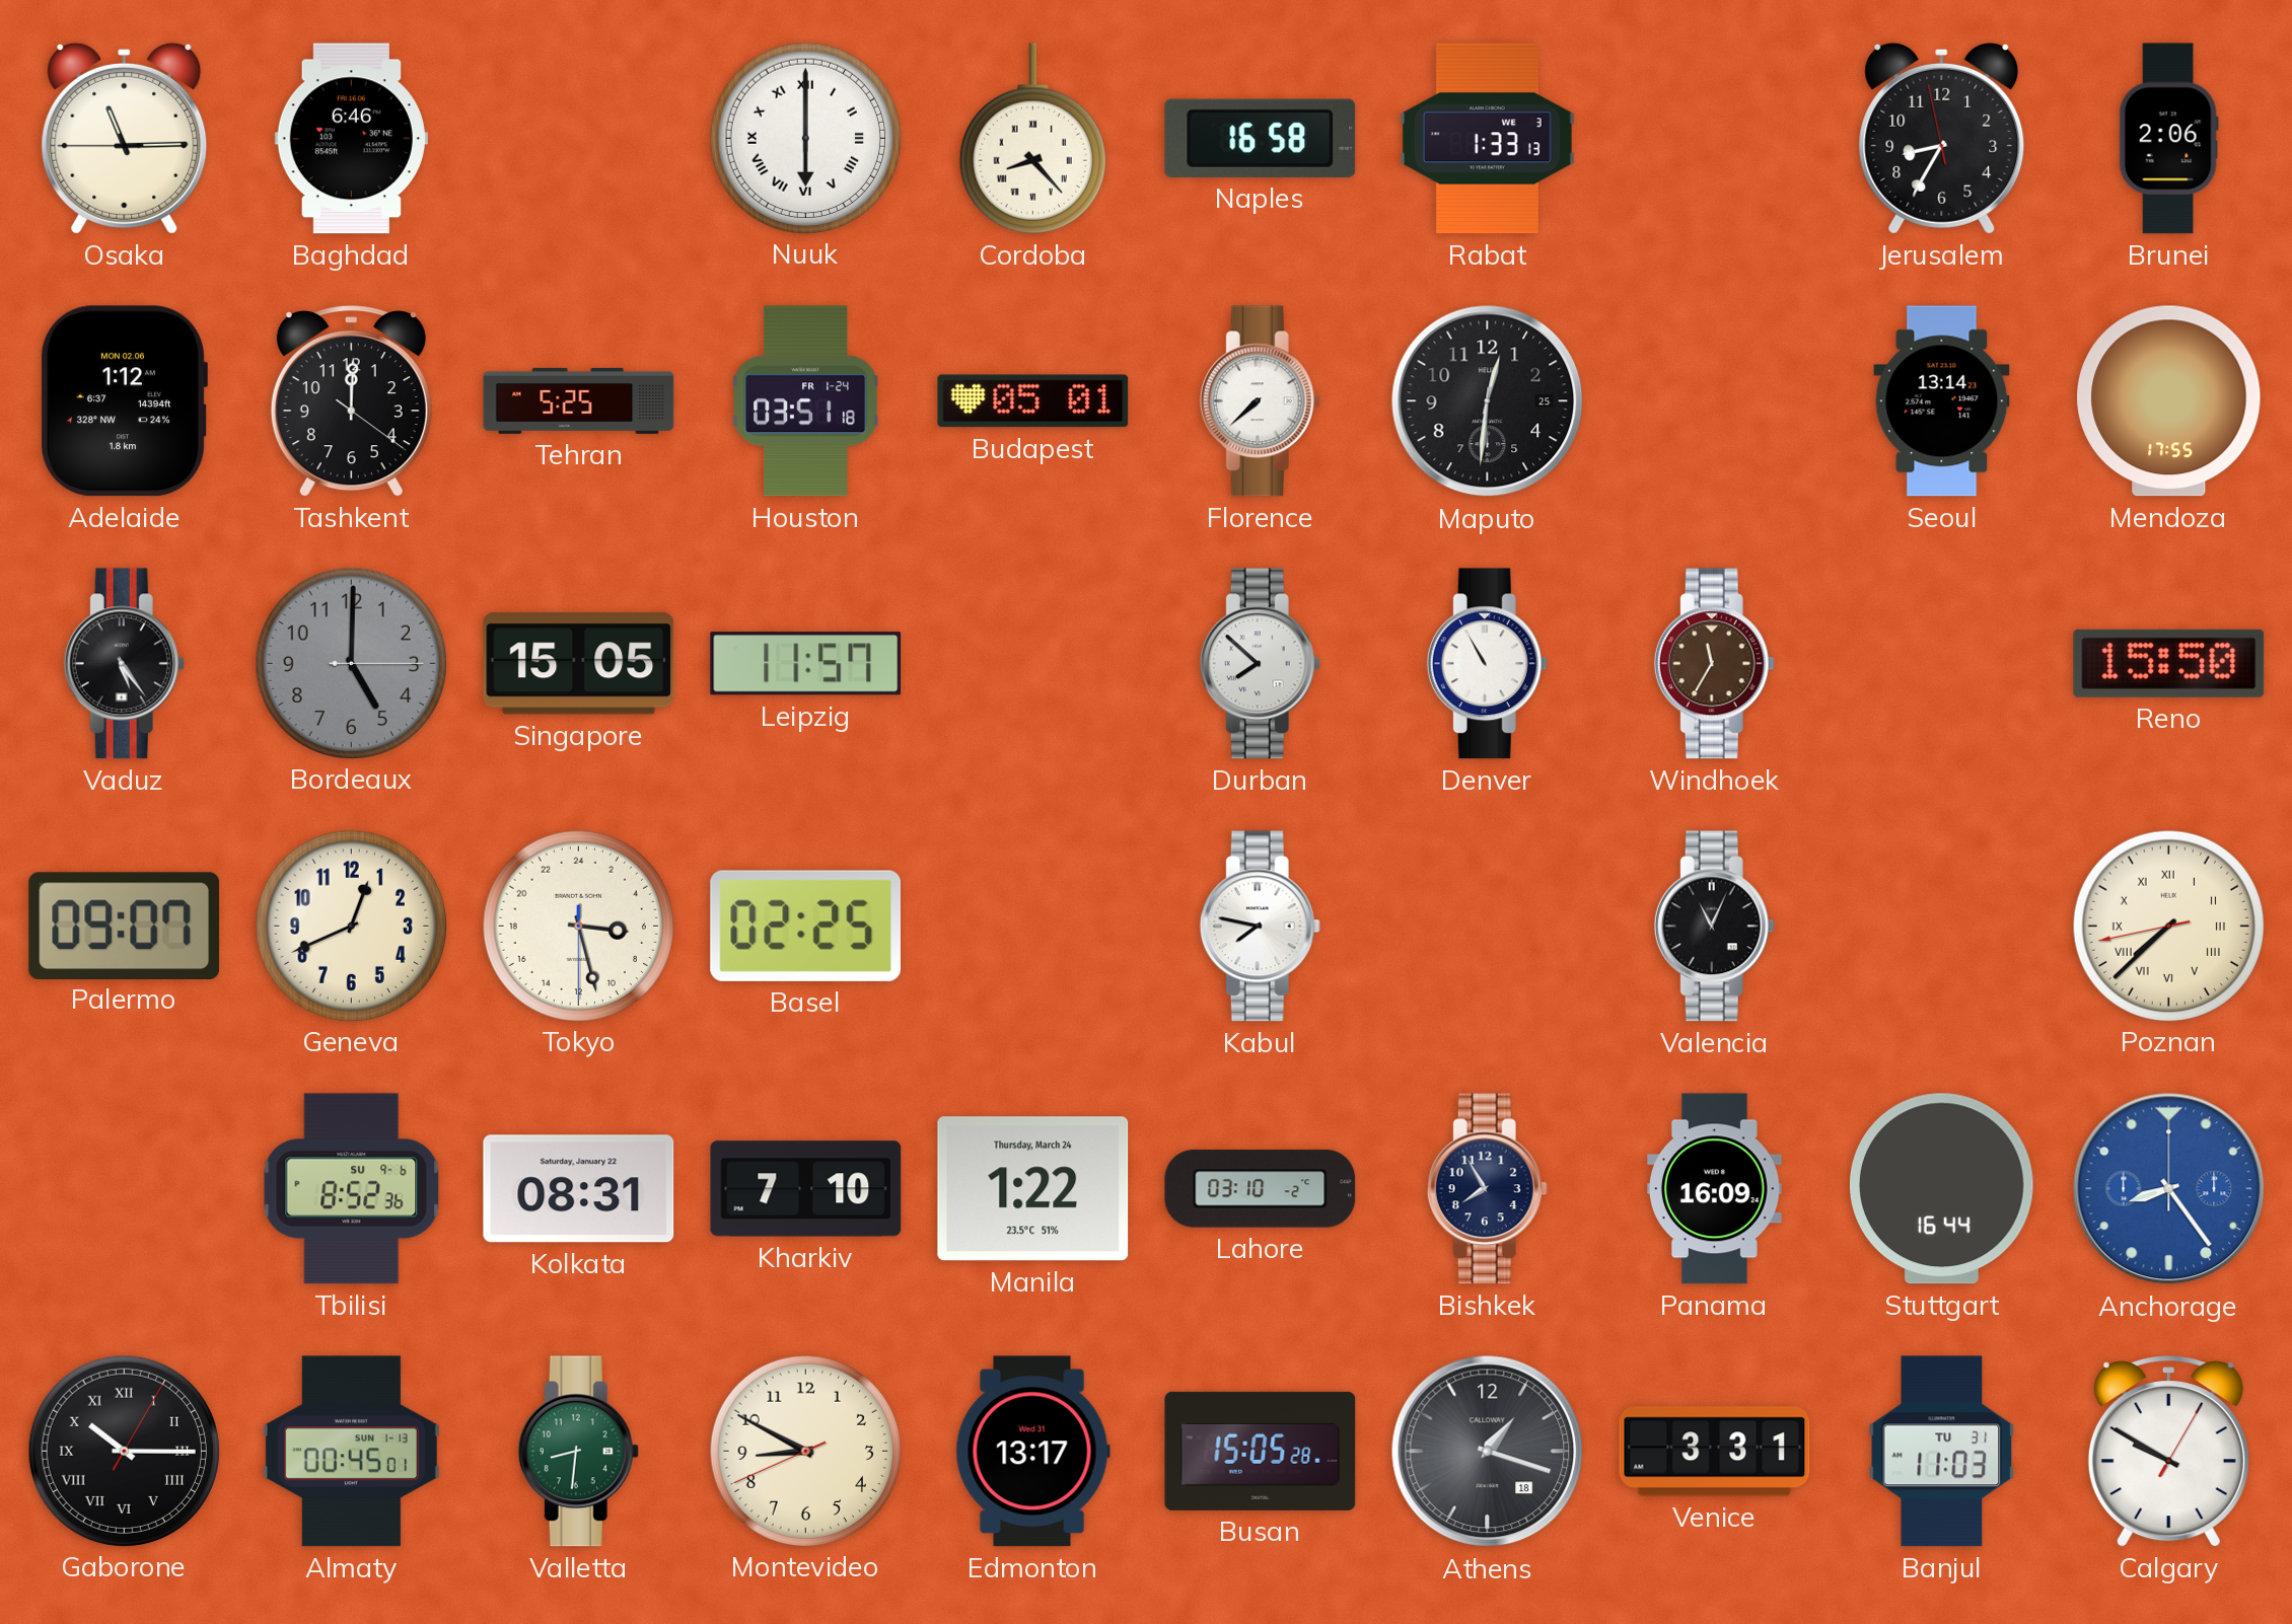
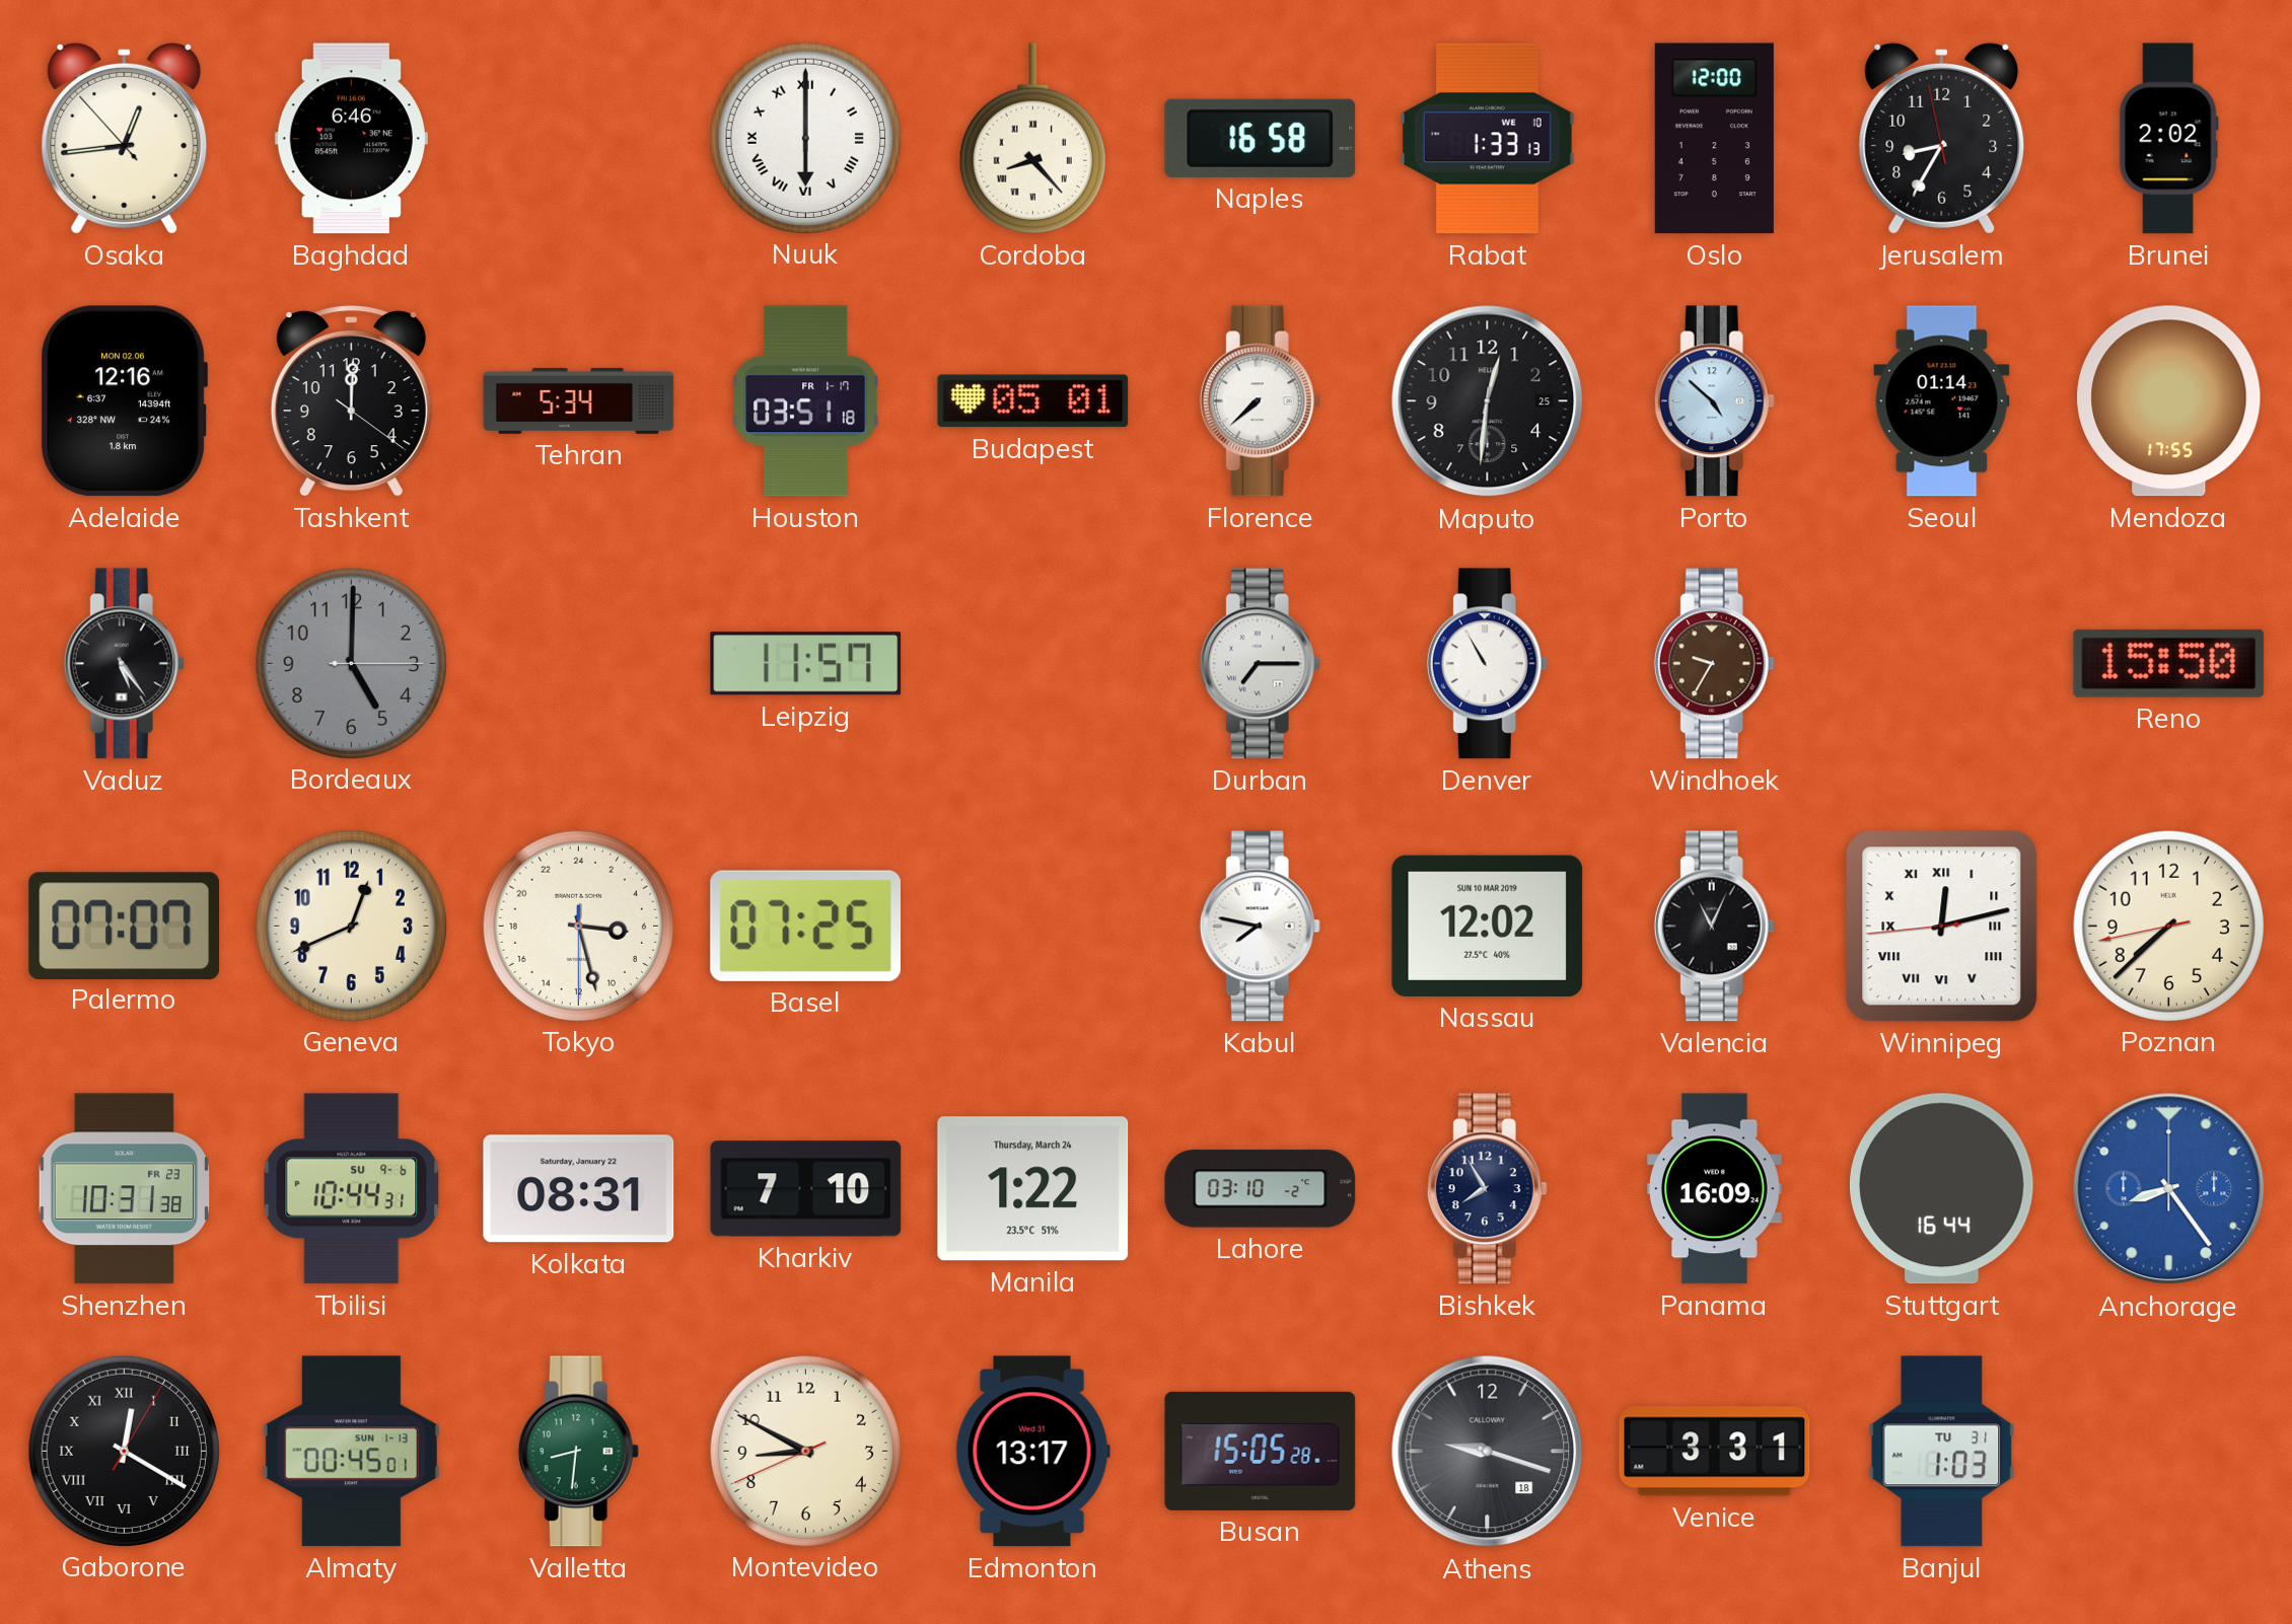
Osaka: 11:14 -> 12:43 (125, 138)
Rabat date: WE 3 -> WE 10 (1487, 139)
Oslo: none -> 12:00 (1714, 139)
Brunei: 2:06 -> 2:02 (2168, 139)
Adelaide: 1:12 -> 12:16 (124, 401)
Tehran: 5:25 -> 5:34 (579, 400)
Houston date: FR 1-24 -> FR 1-17 (805, 401)
Porto: none -> 4:52 (1714, 401)
Seoul: 13:14 -> 01:14 (1942, 401)
Singapore: 15:05 -> none (579, 664)
Durban: 7:52 -> 7:15 (1260, 664)
Windhoek: 11:35 -> 9:35 (1714, 664)
Palermo: 09:07 -> 07:07 (125, 926)
Basel: 02:25 -> 07:25 (805, 926)
Nassau: none -> 12:02 (1488, 926)
Winnipeg: none -> 12:12 (1942, 927)
Poznan numerals: Roman -> Arabic (2168, 926)
Shenzhen: none -> 10:31 (125, 1189)
Tbilisi: 8:52 -> 10:44 (352, 1189)
Gaborone: 10:15 -> 12:20 (124, 1451)
Athens: 1:18 -> 9:18 (1488, 1452)
Banjul: 11:03 -> 1:03 (1942, 1452)
Calgary: 9:50 -> none (2168, 1452)
